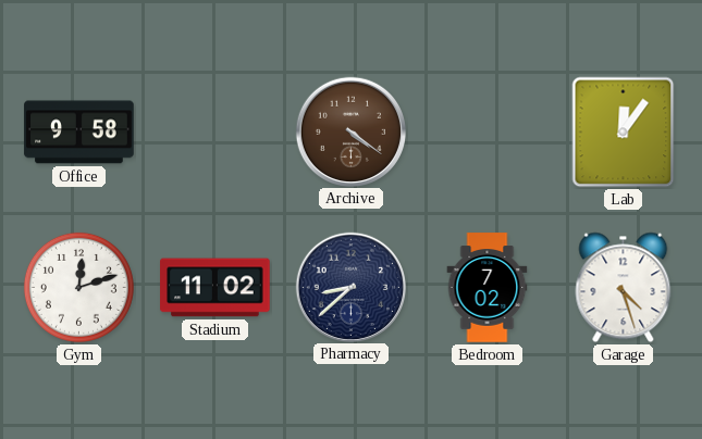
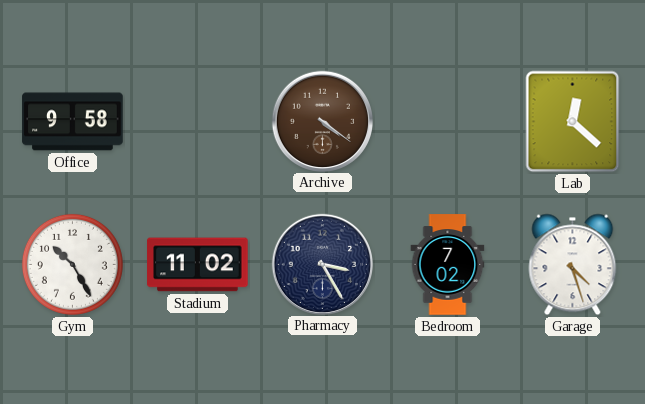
Lab: 12:06 -> 12:22 (573, 122)
Gym: 12:12 -> 10:25 (72, 264)
Pharmacy: 8:38 -> 3:25 (322, 264)
